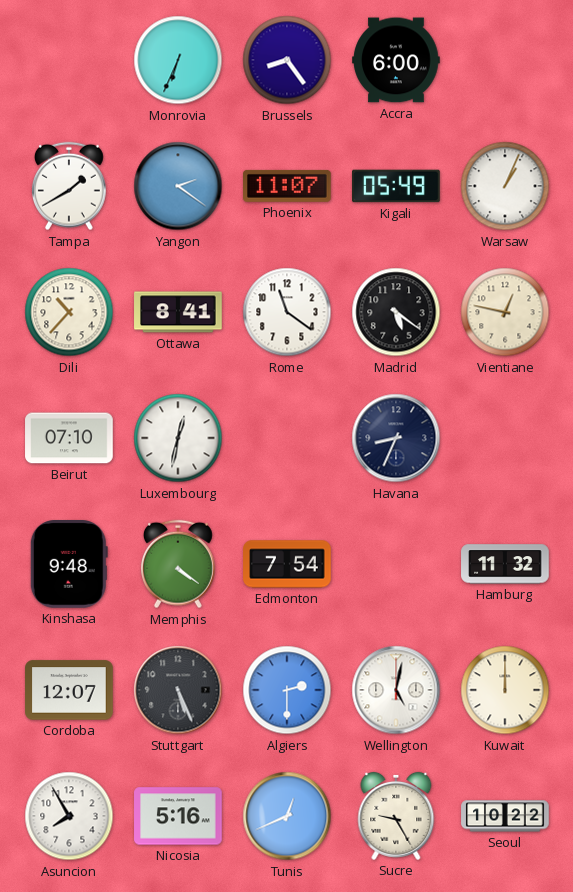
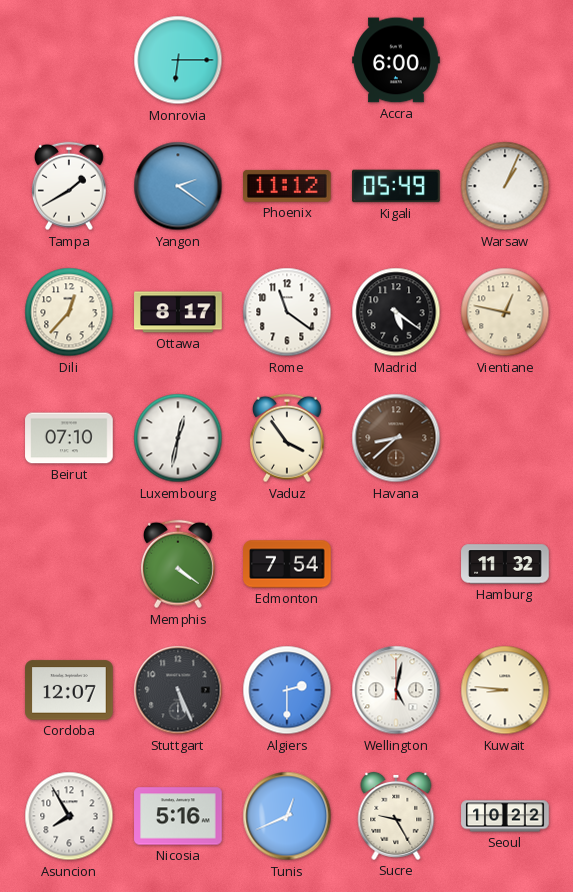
Monrovia: 6:34 -> 6:15 (178, 60)
Brussels: 8:24 -> none (287, 60)
Phoenix: 11:07 -> 11:12 (288, 186)
Dili: 10:37 -> 12:37 (69, 312)
Ottawa: 8:41 -> 8:17 (178, 312)
Vaduz: none -> 3:54 (287, 438)
Havana: 8:34 -> 8:38 (396, 438)
Havana dial: navy -> brown (396, 438)
Kinshasa: 9:48 -> none (69, 565)
Kuwait: 12:00 -> 8:46 (505, 690)
